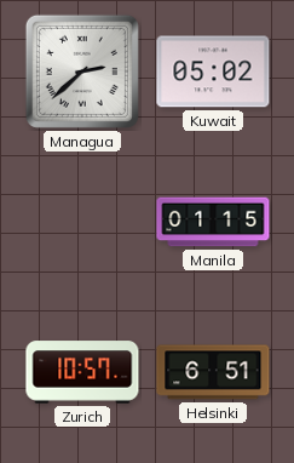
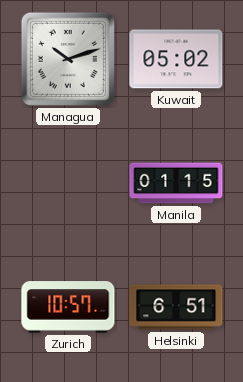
Managua: 2:38 -> 10:12 (68, 59)
